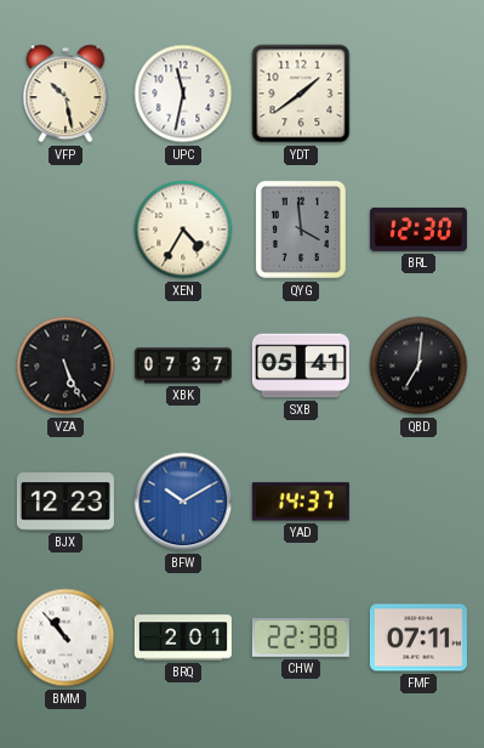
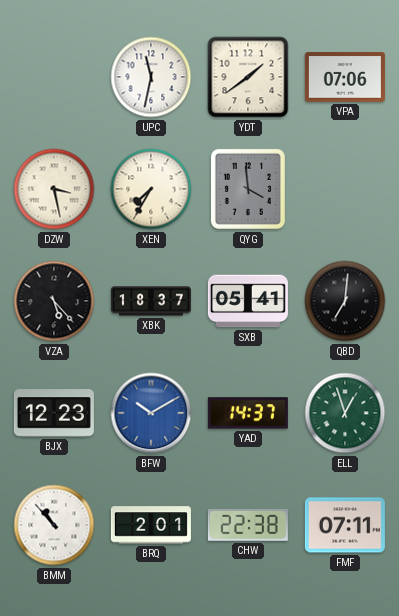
VFP: 10:28 -> none (66, 93)
VPA: none -> 07:06 (345, 77)
DZW: none -> 3:28 (54, 189)
XEN: 4:35 -> 7:35 (151, 189)
BRL: 12:30 -> none (418, 229)
VZA: 5:26 -> 5:23 (54, 301)
XBK: 07:37 -> 18:37 (151, 301)
ELL: none -> 12:57 (345, 413)
